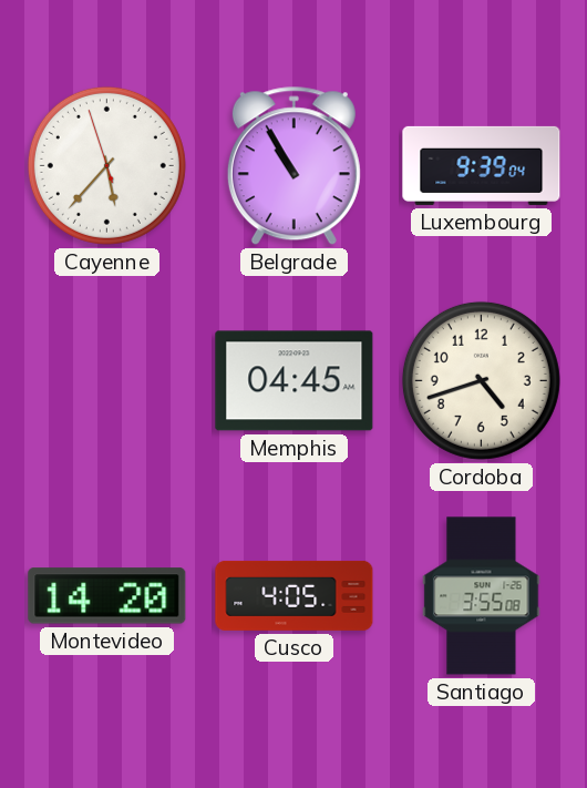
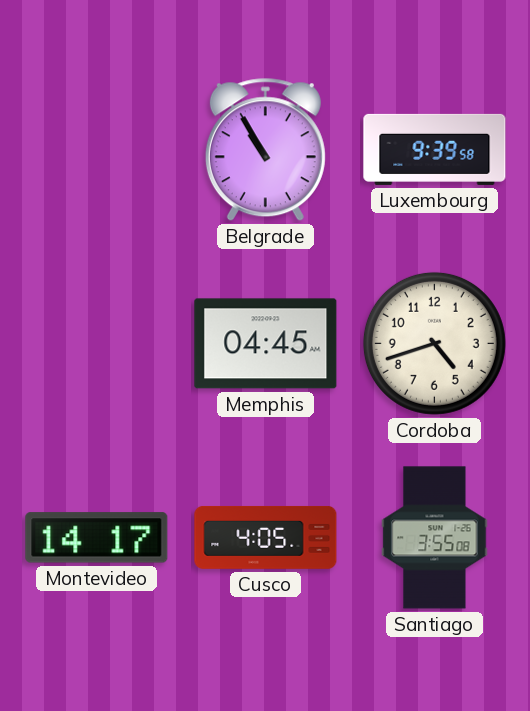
Cayenne: 5:36 -> none (106, 165)
Luxembourg: 9:39:04 -> 9:39:58 (435, 149)
Montevideo: 14:20 -> 14:17 (97, 538)
